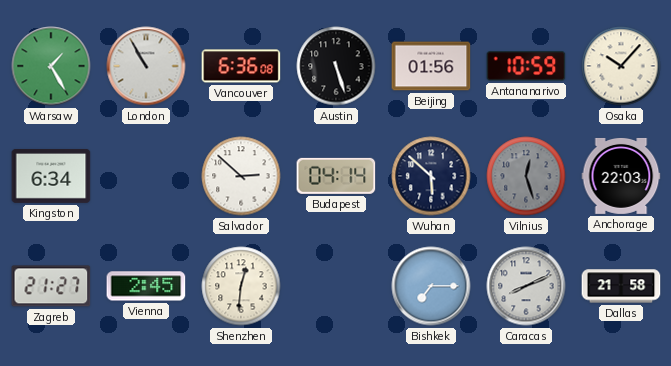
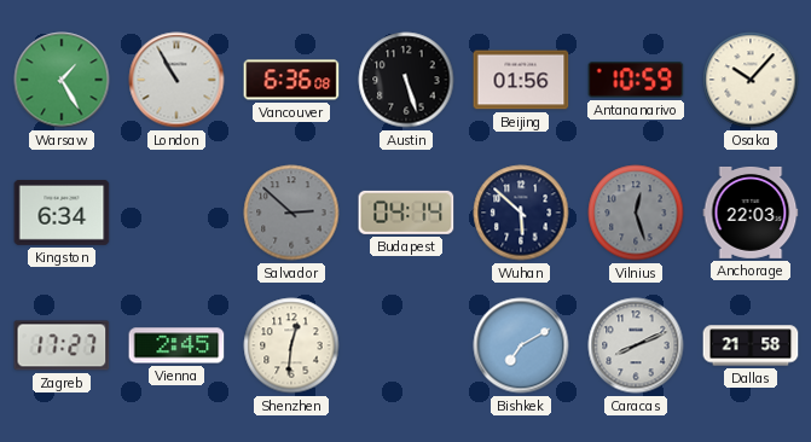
Salvador dial: white -> grey (291, 213)
Zagreb: 21:27 -> 17:27 (62, 345)
Bishkek: 7:15 -> 7:10 (521, 345)
